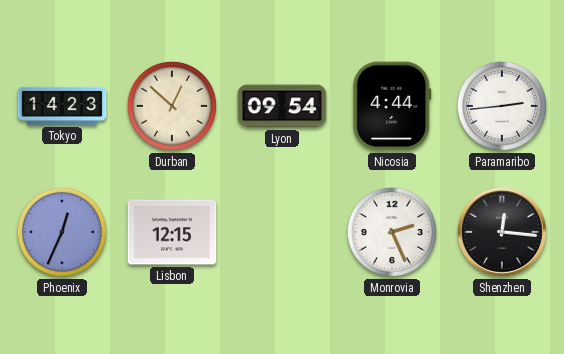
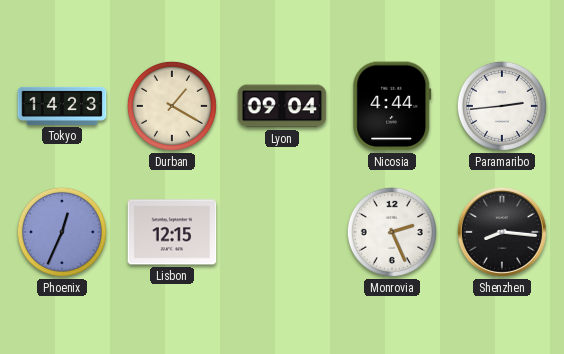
Durban: 12:52 -> 1:20 (172, 106)
Lyon: 09:54 -> 09:04 (282, 106)
Shenzhen: 12:16 -> 8:16 (502, 232)
